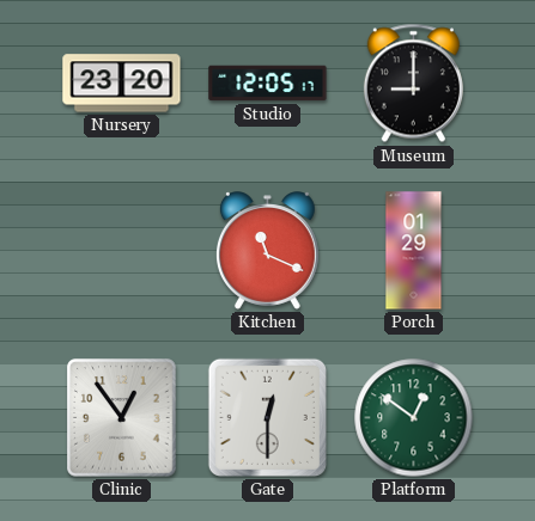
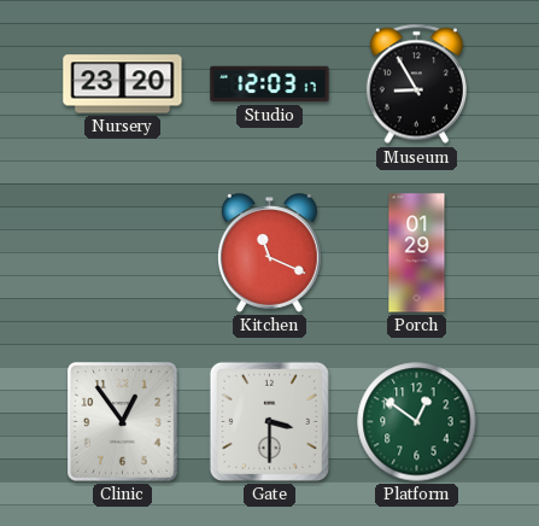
Studio: 12:05 -> 12:03 (270, 84)
Museum: 9:00 -> 8:55 (416, 84)
Gate: 12:30 -> 3:30 (269, 421)
